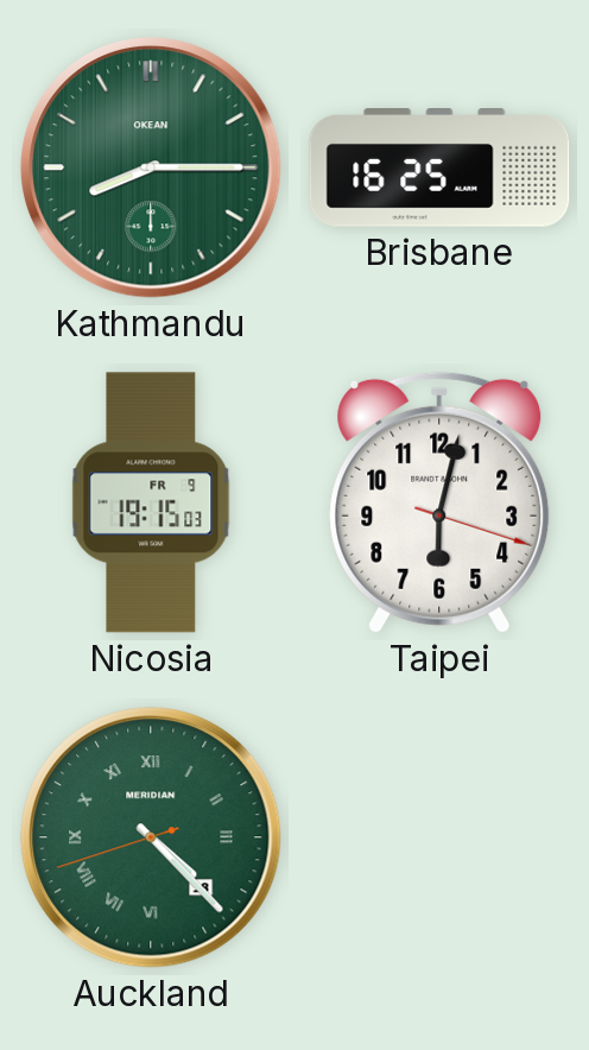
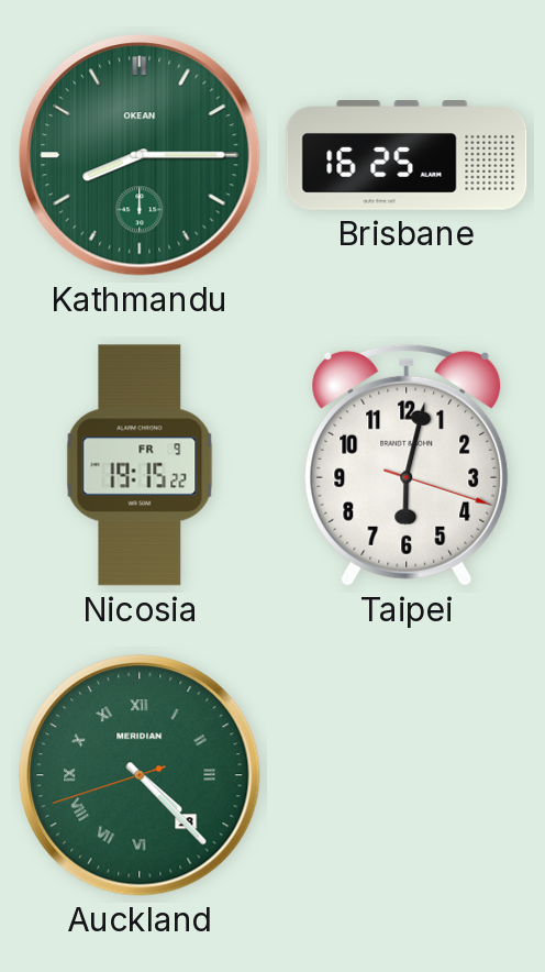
Nicosia: 19:15:03 -> 19:15:22 (140, 465)
